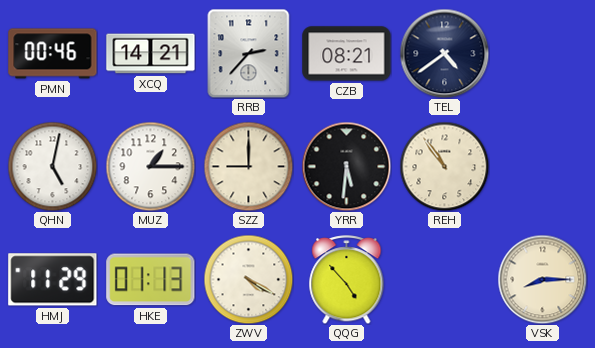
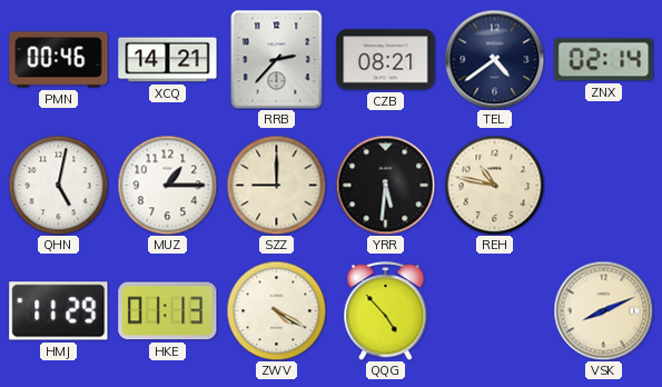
ZNX: none -> 02:14 (604, 60)
REH: 10:54 -> 10:47 (494, 185)
VSK: 8:15 -> 8:11 (603, 310)
